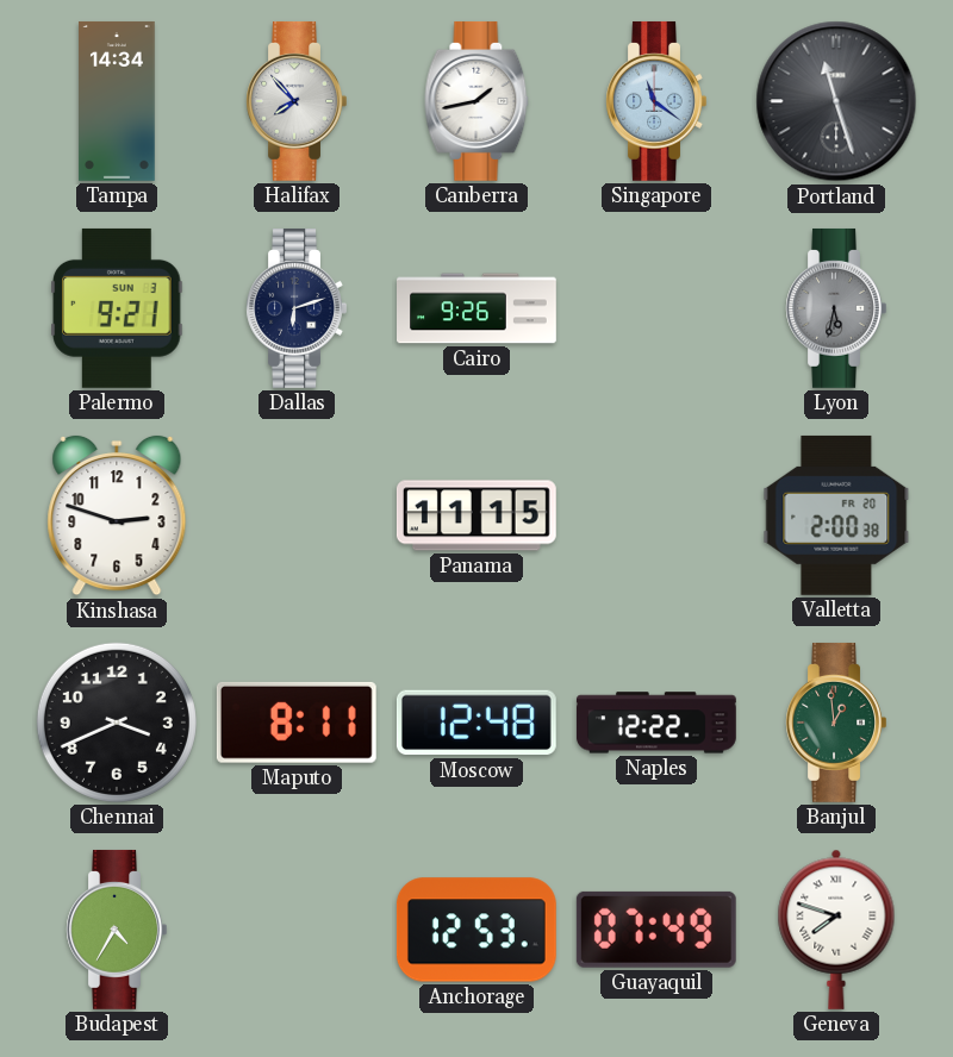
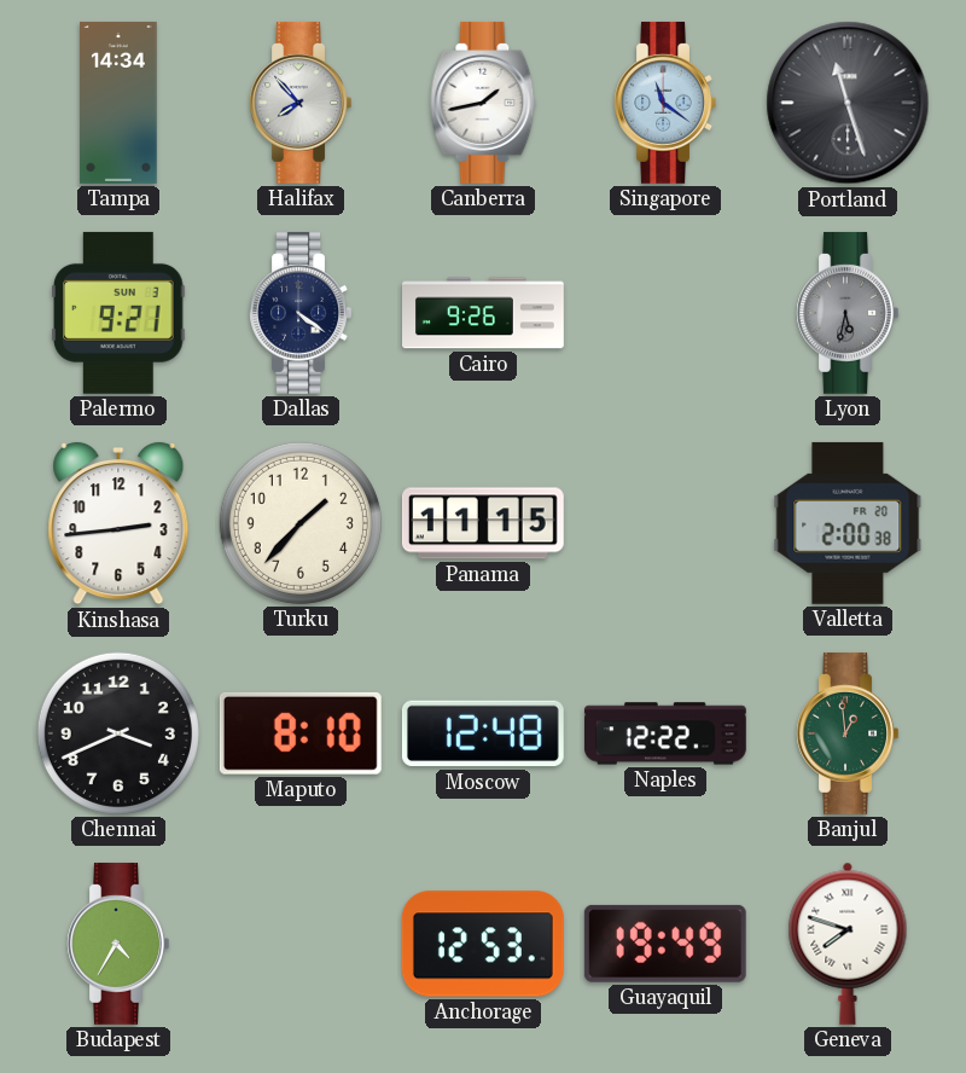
Dallas: 6:12 -> 4:21 (301, 313)
Kinshasa: 2:48 -> 2:44 (118, 523)
Turku: none -> 1:37 (301, 523)
Maputo: 8:11 -> 8:10 (301, 733)
Guayaquil: 07:49 -> 19:49 (665, 944)
